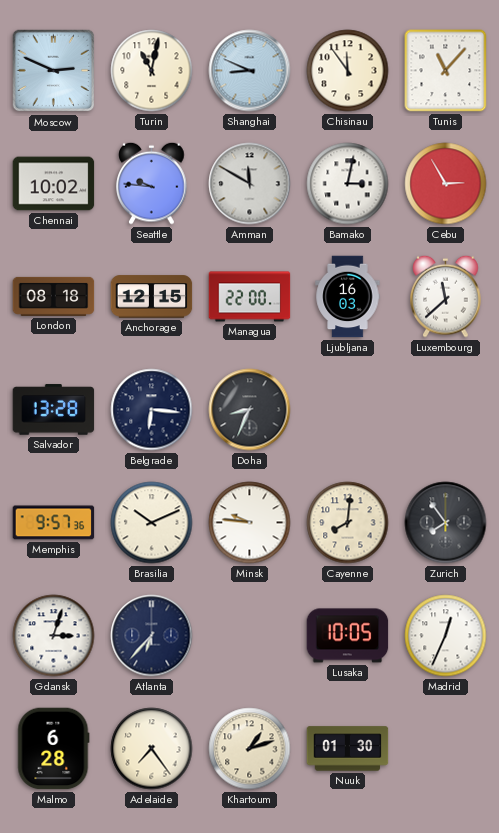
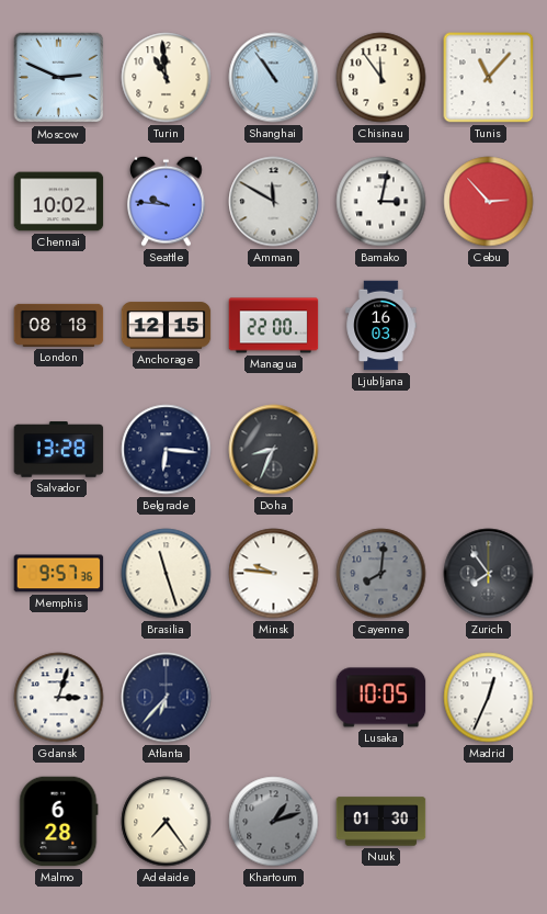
Turin: 11:02 -> 10:59 (167, 78)
Shanghai: 8:49 -> 10:54 (274, 78)
Cebu: 2:55 -> 2:53 (489, 202)
Luxembourg: 11:38 -> none (446, 296)
Brasilia: 10:11 -> 11:27 (167, 574)
Cayenne dial: cream -> grey (381, 574)
Khartoum dial: cream -> grey (274, 822)
